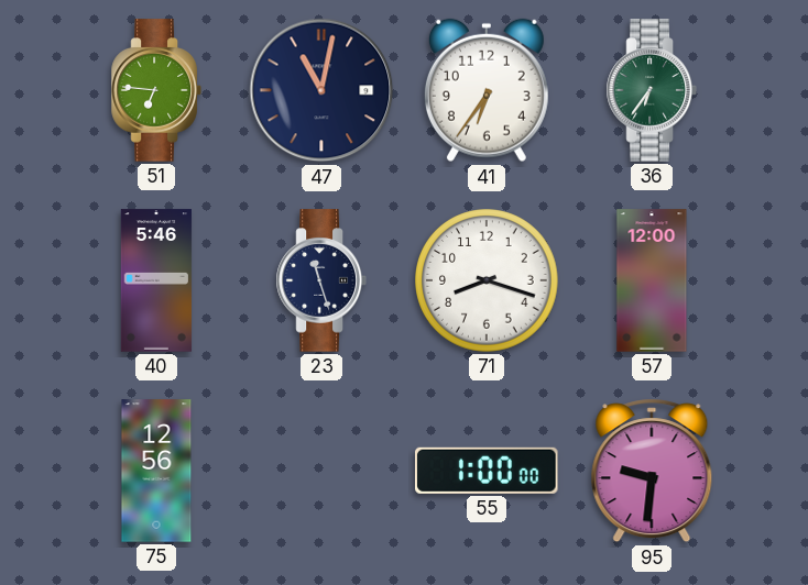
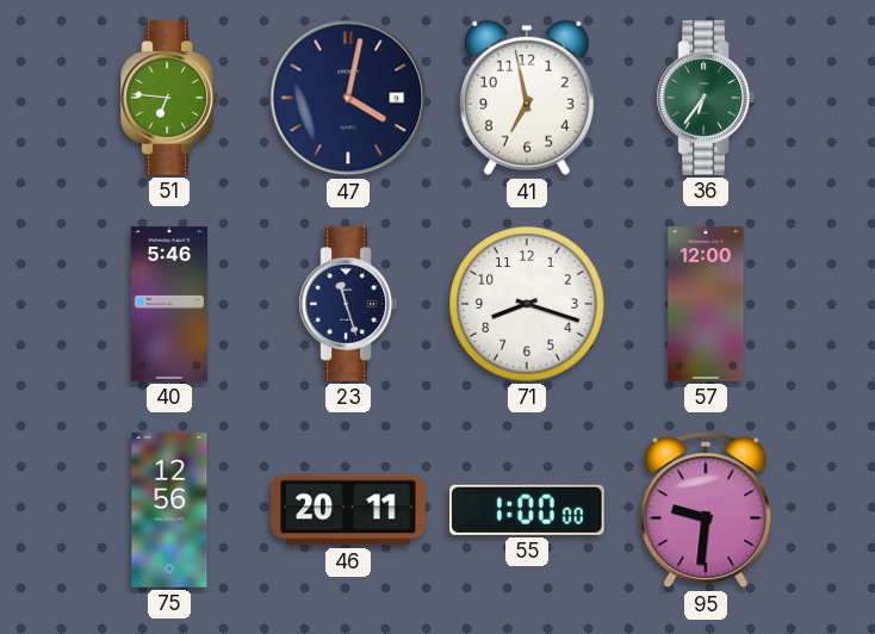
47: 11:02 -> 4:02 (348, 98)
41: 6:36 -> 6:58 (527, 98)
46: none -> 20:11 (348, 510)
